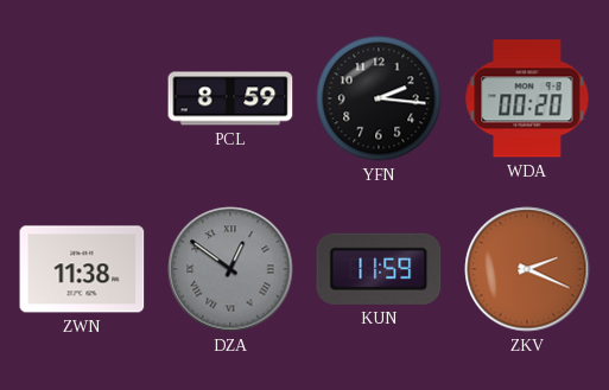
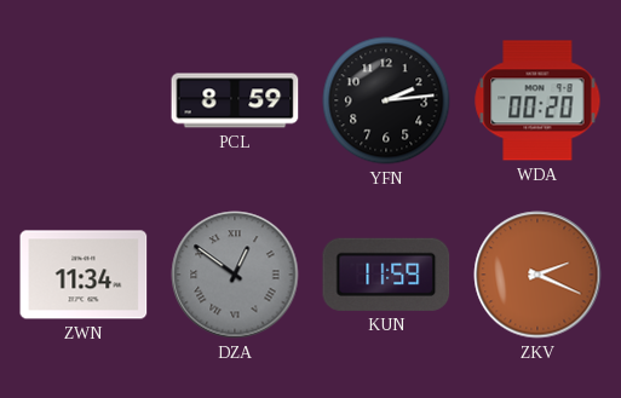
YFN: 2:16 -> 2:14 (386, 100)
ZWN: 11:38 -> 11:34 (84, 275)
